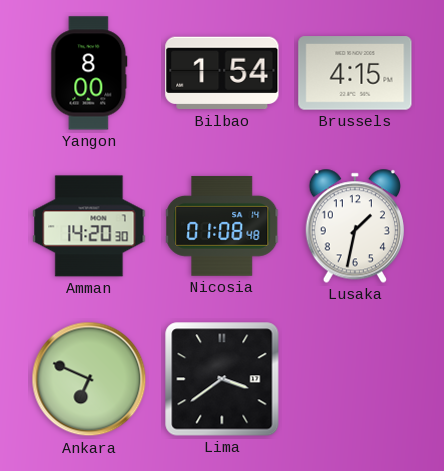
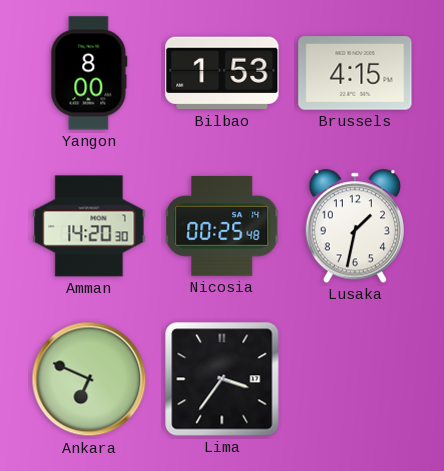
Bilbao: 1:54 -> 1:53 (222, 73)
Nicosia: 01:08 -> 00:25 (223, 226)
Lima: 3:39 -> 3:36 (222, 379)
